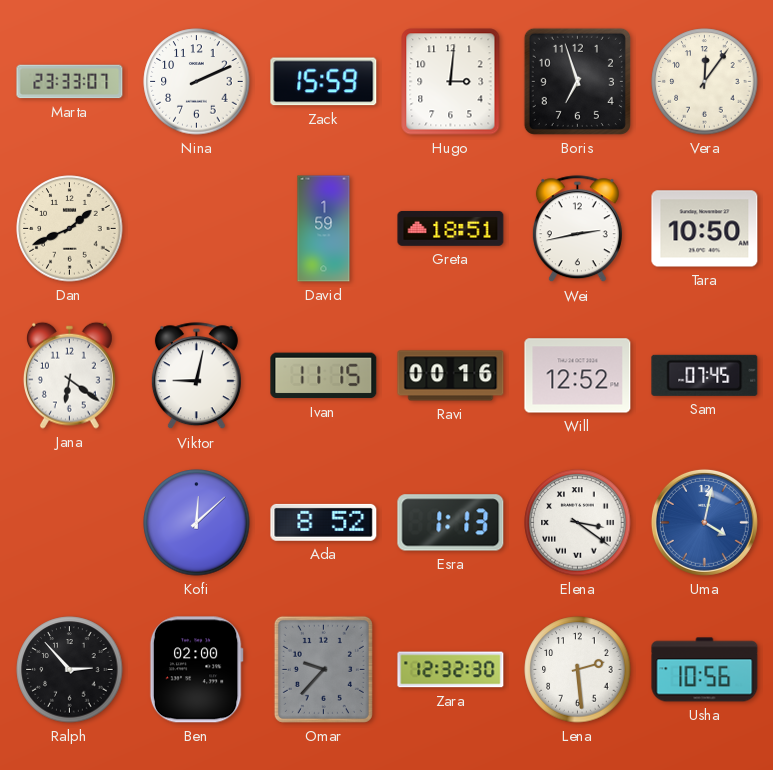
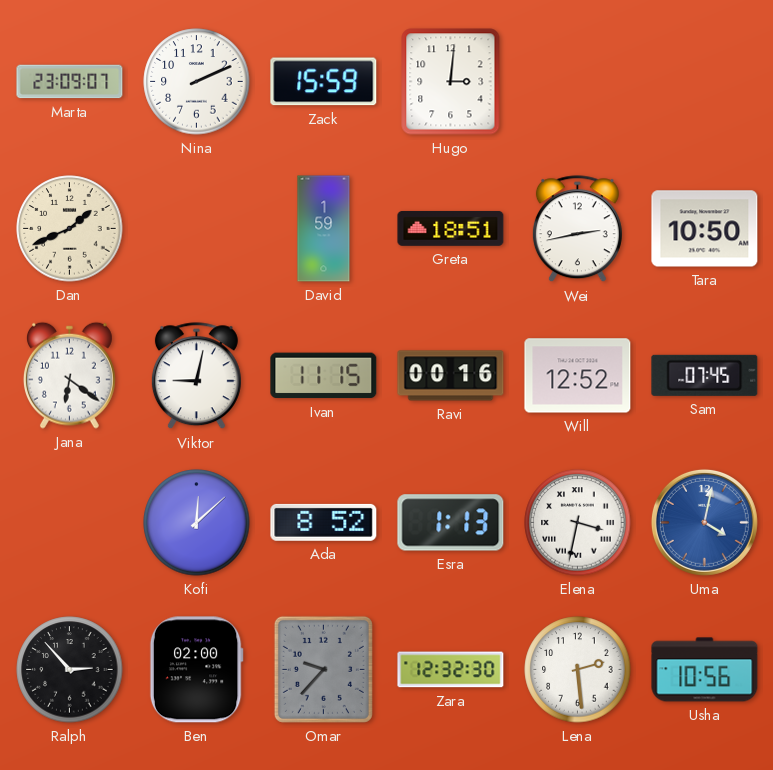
Marta: 23:33 -> 23:09 (70, 82)
Boris: 6:57 -> none (577, 81)
Vera: 12:06 -> none (705, 82)
Elena: 3:21 -> 3:32 (578, 523)
